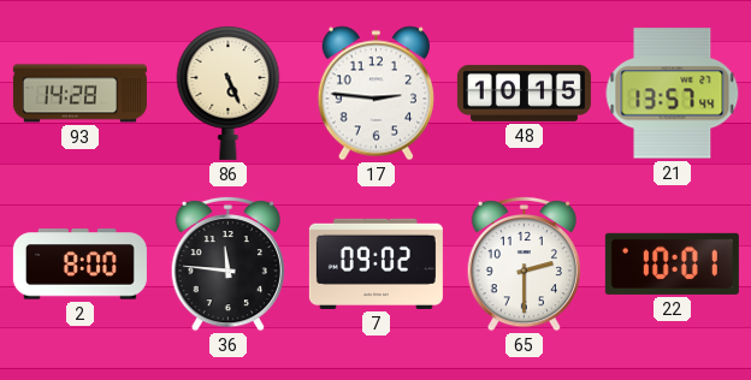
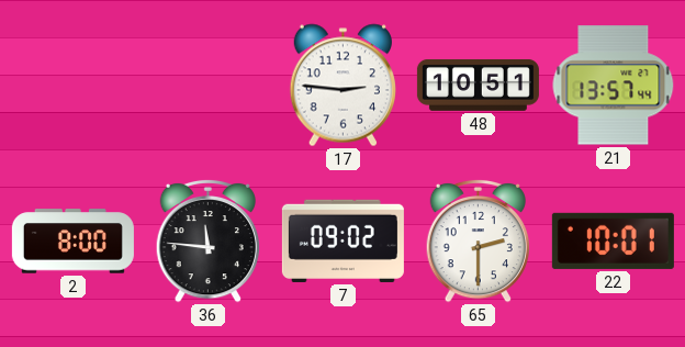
93: 14:28 -> none (79, 94)
86: 5:26 -> none (229, 93)
48: 10:15 -> 10:51 (478, 85)
